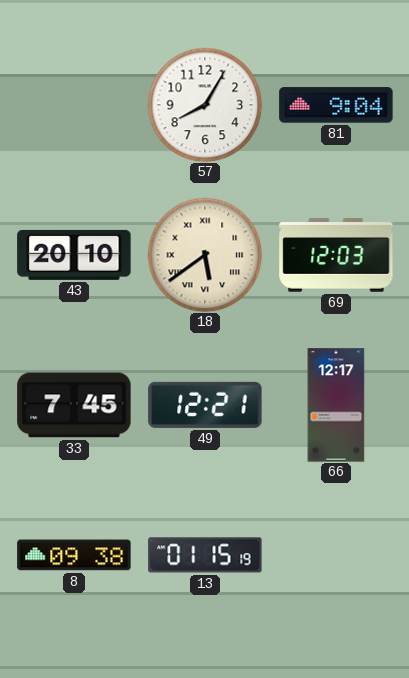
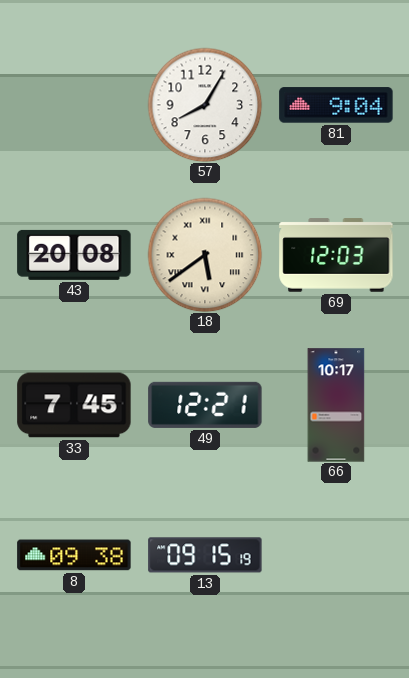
43: 20:10 -> 20:08 (74, 255)
66: 12:17 -> 10:17 (336, 405)
13: 01:15 -> 09:15 (205, 555)
